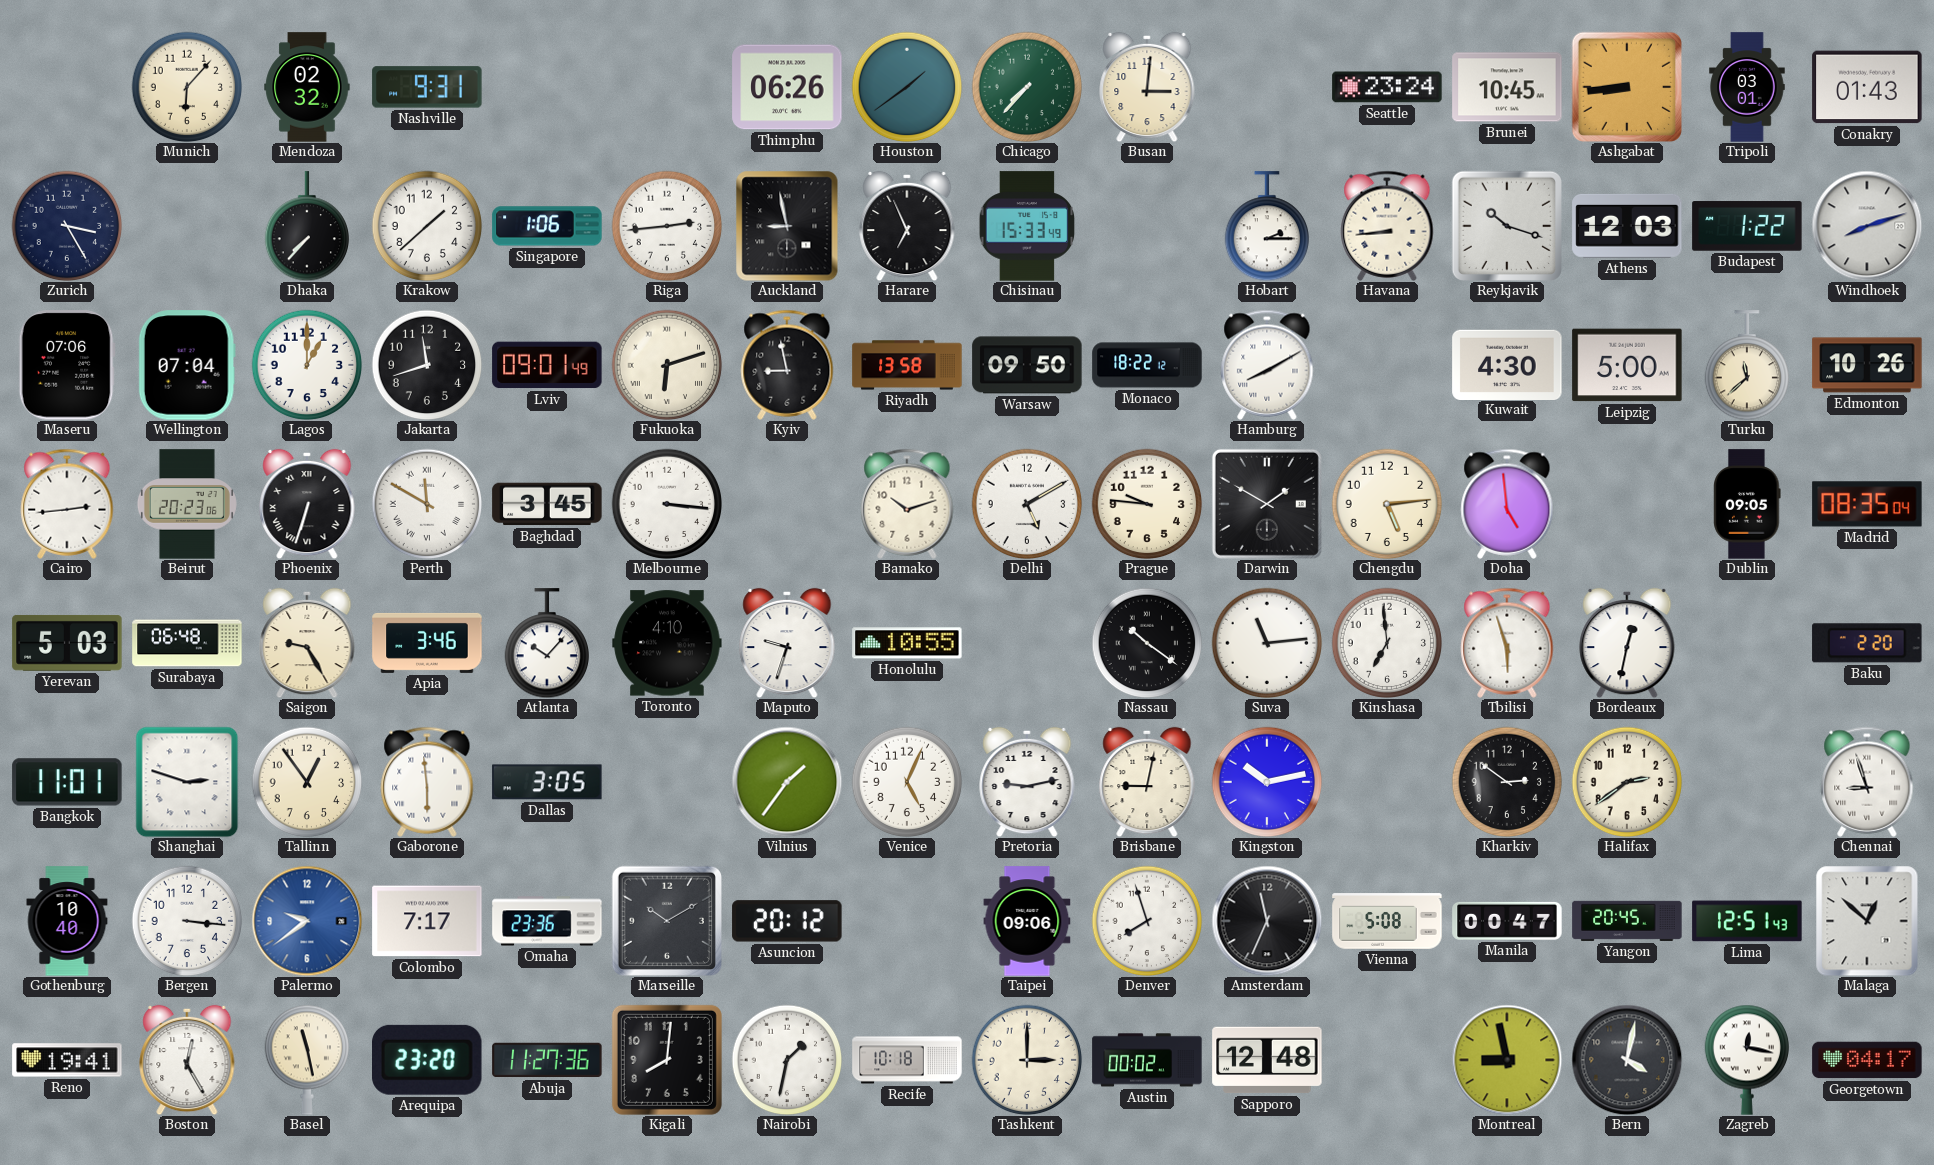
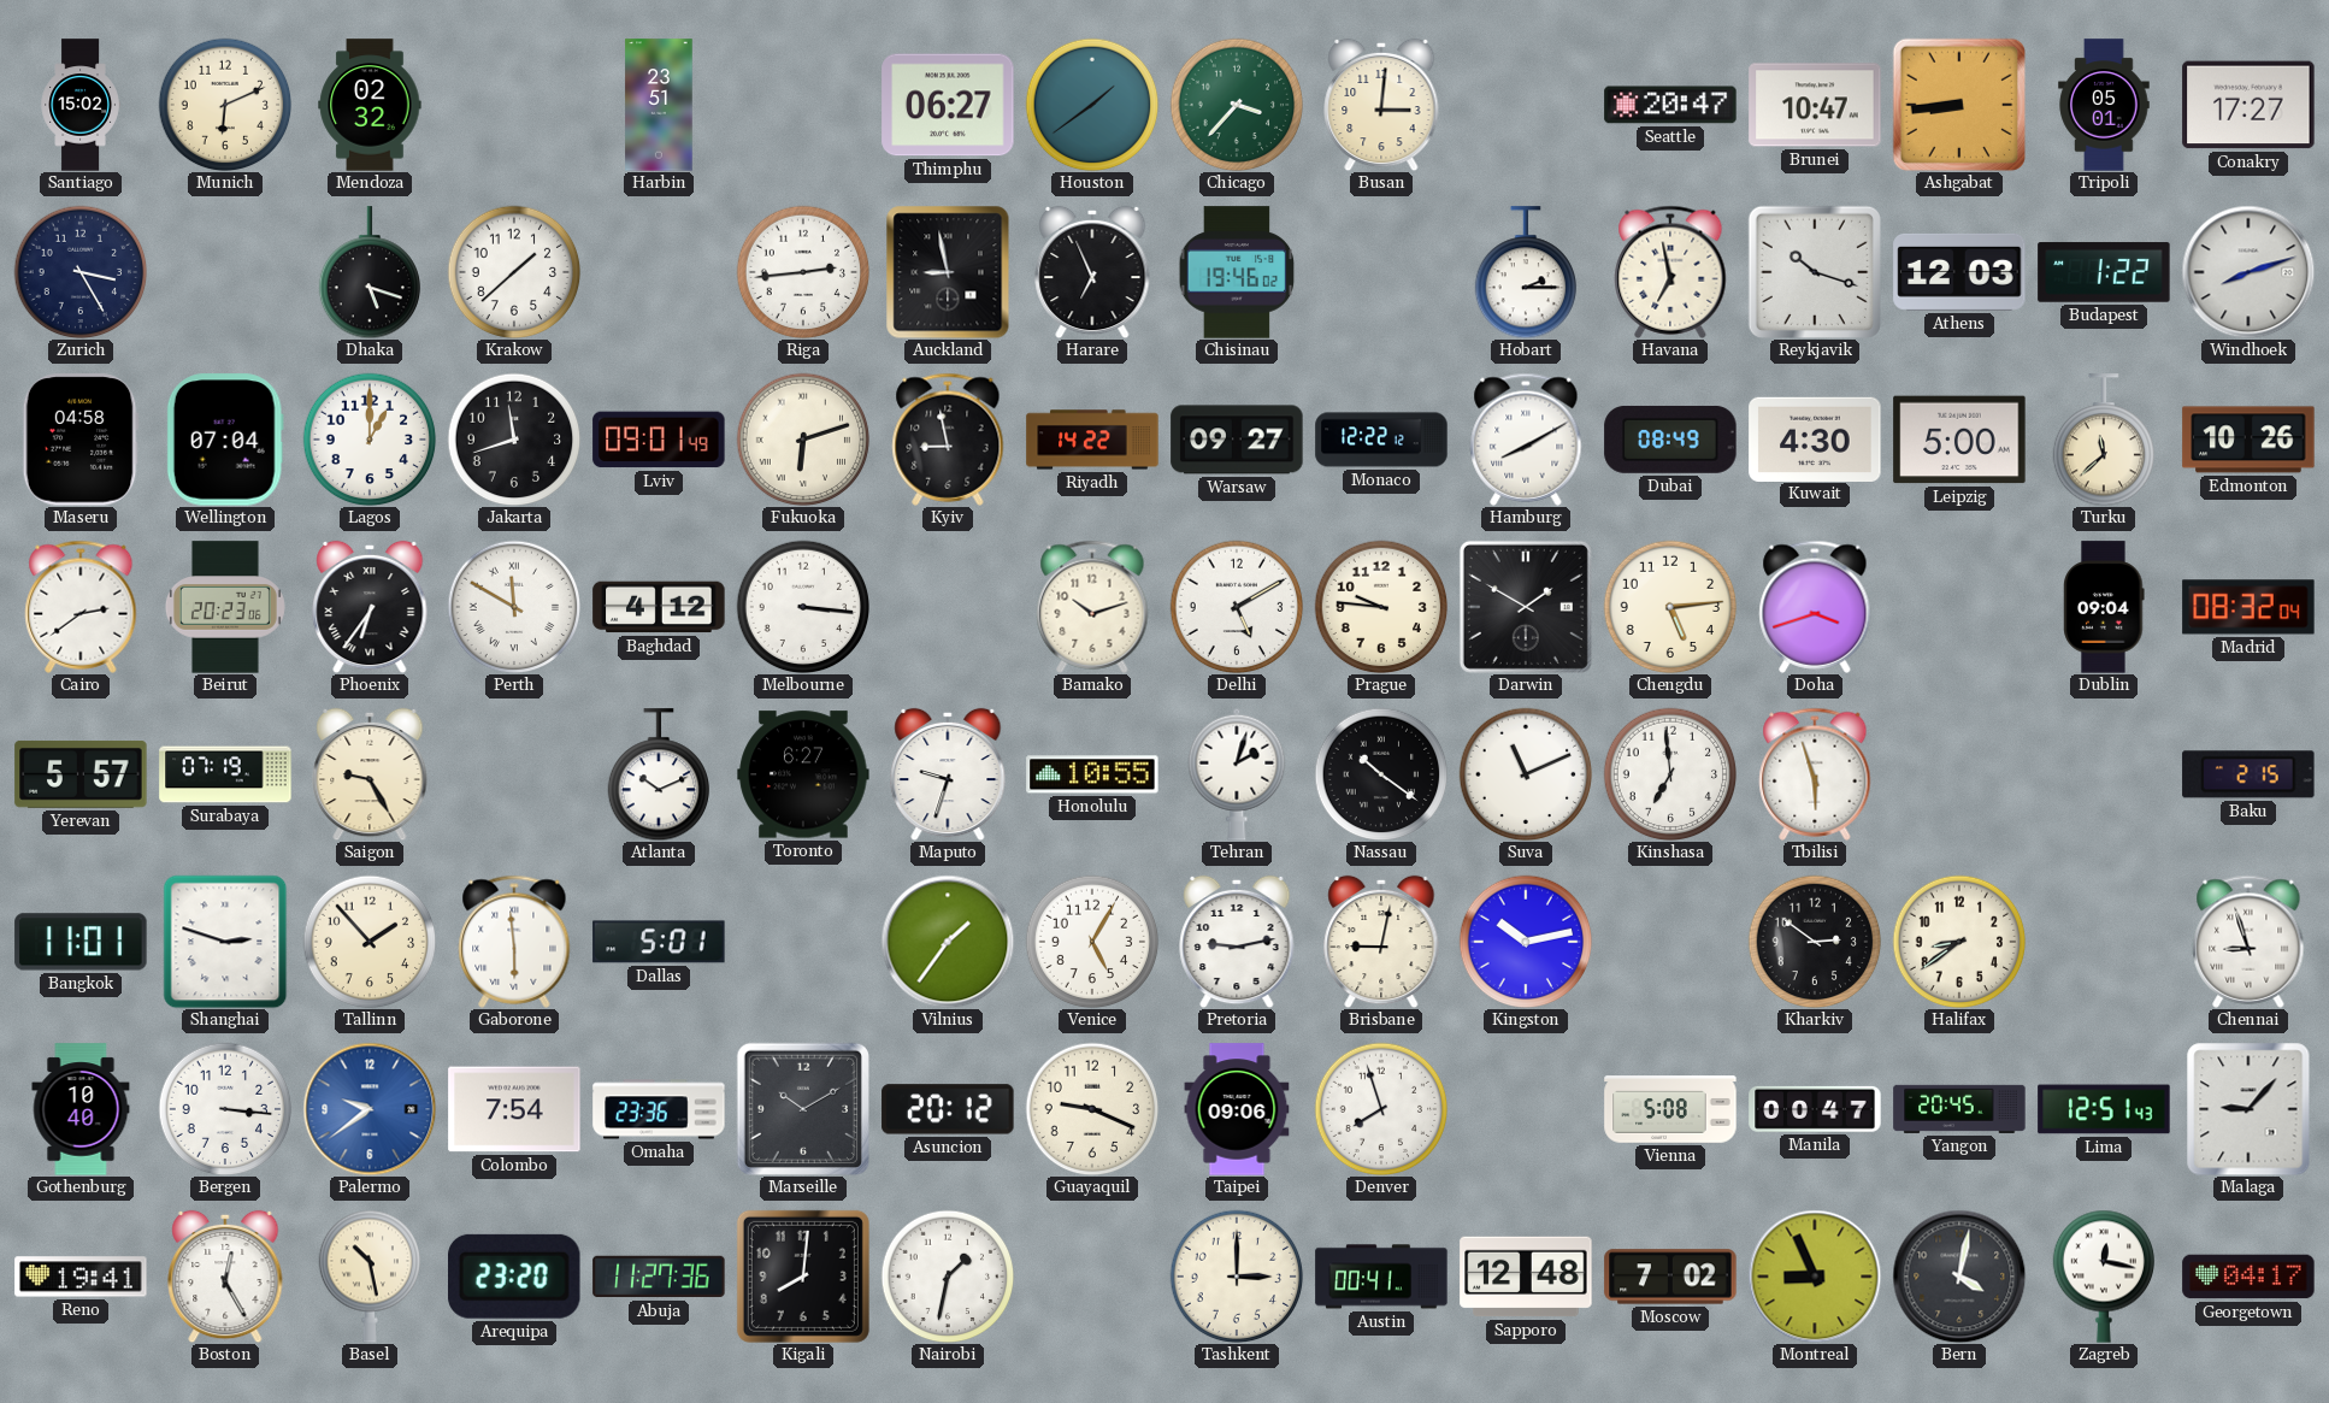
Santiago: none -> 15:02 (81, 105)
Munich: 6:07 -> 6:11 (225, 105)
Nashville: 9:31 -> none (427, 87)
Harbin: none -> 23:51 (659, 105)
Thimphu: 06:26 -> 06:27 (948, 105)
Chicago: 7:37 -> 3:37 (1237, 105)
Seattle: 23:24 -> 20:47 (1670, 105)
Brunei: 10:45 -> 10:47 (1815, 105)
Tripoli: 03:01 -> 05:01 (2104, 105)
Conakry: 01:43 -> 17:27 (2248, 105)
Dhaka: 7:37 -> 5:18 (368, 272)
Singapore: 1:06 -> none (547, 226)
Chisinau: 15:33 -> 19:46 (1237, 272)
Havana: 8:44 -> 6:58 (1670, 272)
Maseru: 07:06 -> 04:58 (81, 440)
Riyadh: 13:58 -> 14:22 (1092, 440)
Warsaw: 09:50 -> 09:27 (1237, 440)
Monaco: 18:22 -> 12:22 (1381, 440)
Dubai: none -> 08:49 (1670, 440)
Cairo: 2:44 -> 2:39 (81, 607)
Phoenix: 6:33 -> 6:36 (370, 607)
Baghdad: 3:45 -> 4:12 (659, 607)
Doha: 4:59 -> 3:42 (1815, 607)
Dublin: 09:05 -> 09:04 (2104, 607)
Madrid: 08:35 -> 08:32 (2248, 607)
Yerevan: 5:03 -> 5:57 (81, 774)
Surabaya: 06:48 -> 07:19 (225, 774)
Apia: 3:46 -> none (427, 643)
Atlanta: 10:07 -> 10:11 (658, 774)
Toronto: 4:10 -> 6:27 (803, 774)
Tehran: none -> 2:03 (1237, 774)
Suva: 11:14 -> 11:11 (1526, 774)
Bordeaux: 12:32 -> none (1627, 643)
Baku: 2:20 -> 2:15 (2248, 774)
Tallinn: 12:54 -> 1:53 (370, 942)
Dallas: 3:05 -> 5:01 (659, 942)
Venice: 5:04 -> 5:05 (1092, 942)
Halifax: 2:39 -> 8:39 (1959, 942)
Colombo: 7:17 -> 7:54 (514, 1109)
Guayaquil: none -> 9:19 (1092, 1109)
Amsterdam: 11:34 -> none (1267, 921)
Malaga: 12:52 -> 9:07 (2248, 1109)
Basel: 11:28 -> 10:28 (368, 1277)
Recife: 10:18 -> none (907, 1060)
Austin: 00:02 -> 00:41 (1381, 1277)
Moscow: none -> 7:02 (1670, 1277)
Montreal: 8:58 -> 8:56 (1815, 1277)
